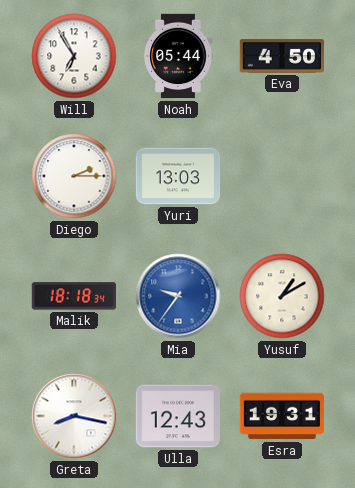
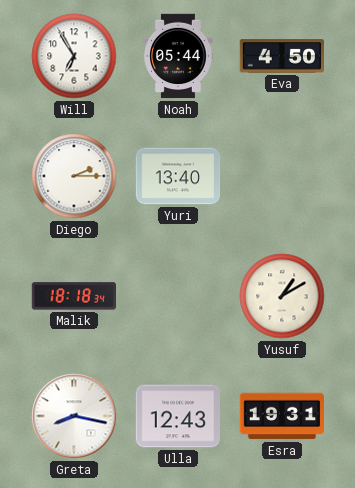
Yuri: 13:03 -> 13:40 (178, 176)
Mia: 9:36 -> none (178, 296)
